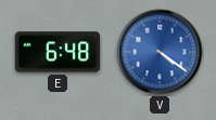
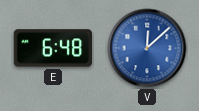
V: 4:21 -> 12:08 (147, 48)
